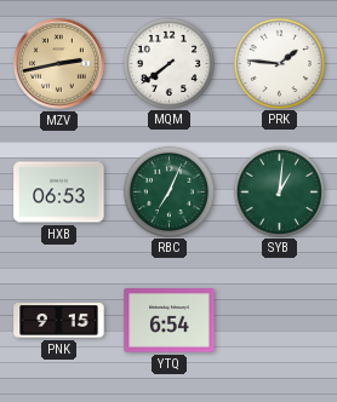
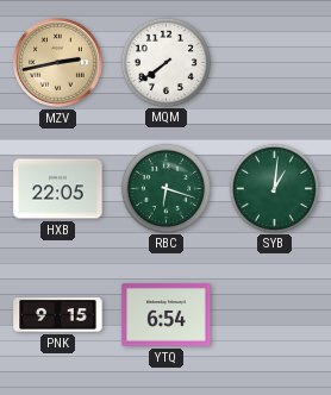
PRK: 1:46 -> none (279, 63)
HXB: 06:53 -> 22:05 (58, 189)
RBC: 7:04 -> 6:18 (165, 188)
